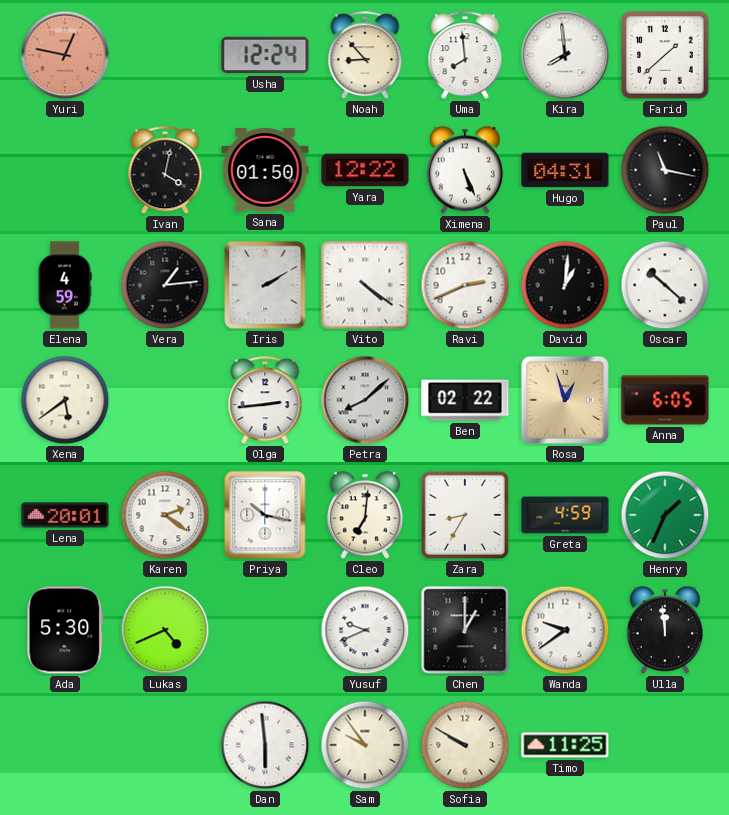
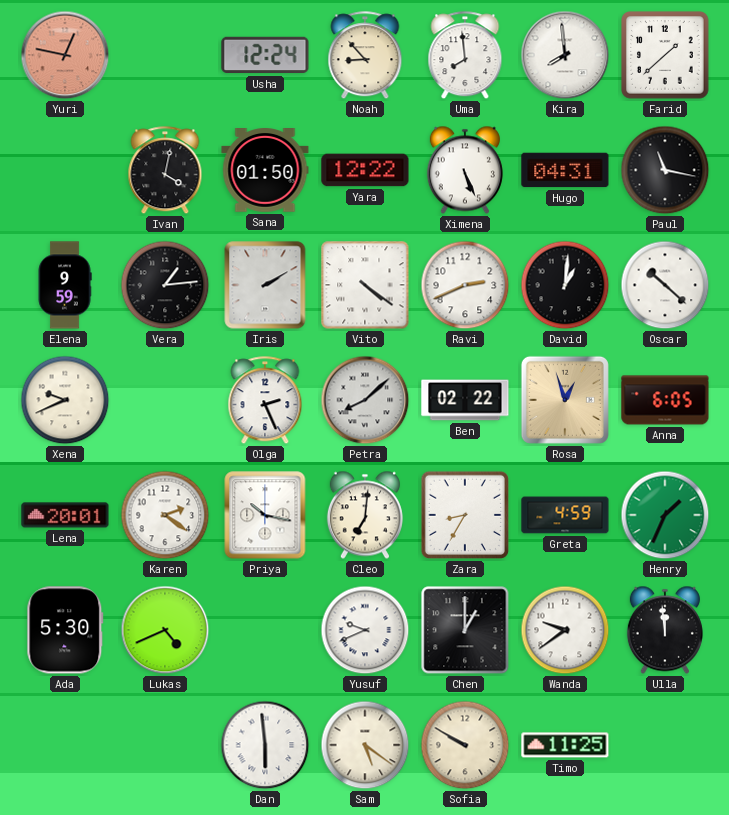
Elena: 4:59 -> 9:59 (65, 285)
Xena: 5:39 -> 9:41 (65, 400)
Olga: 2:44 -> 2:26 (265, 401)
Sam: 9:54 -> 5:21 (365, 745)
